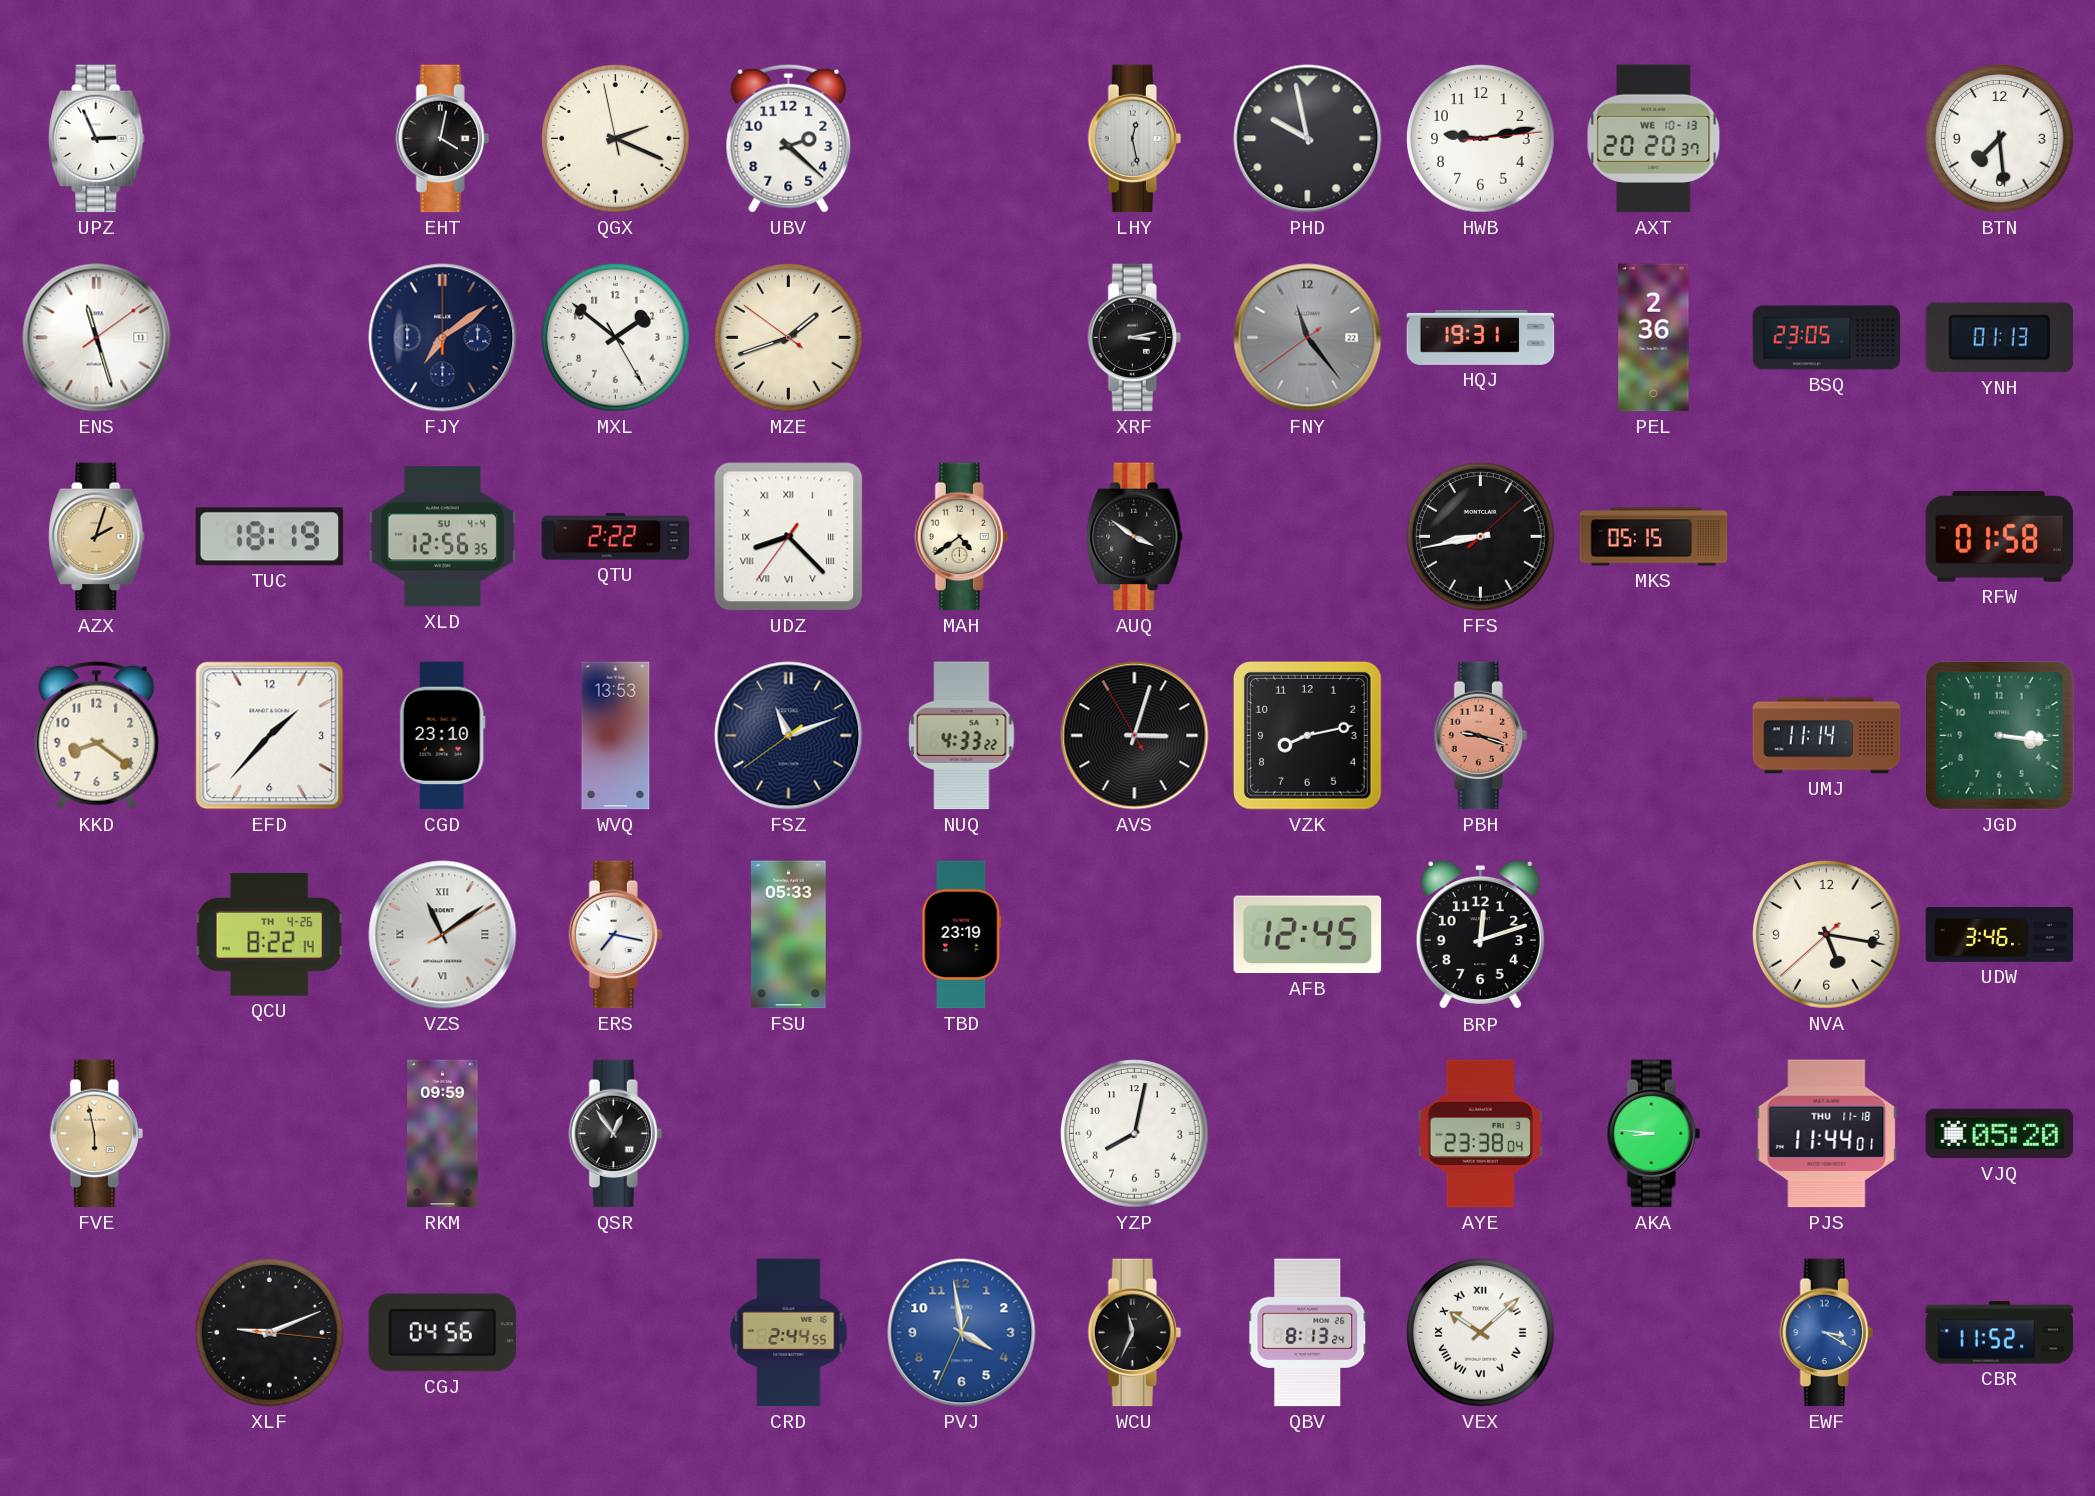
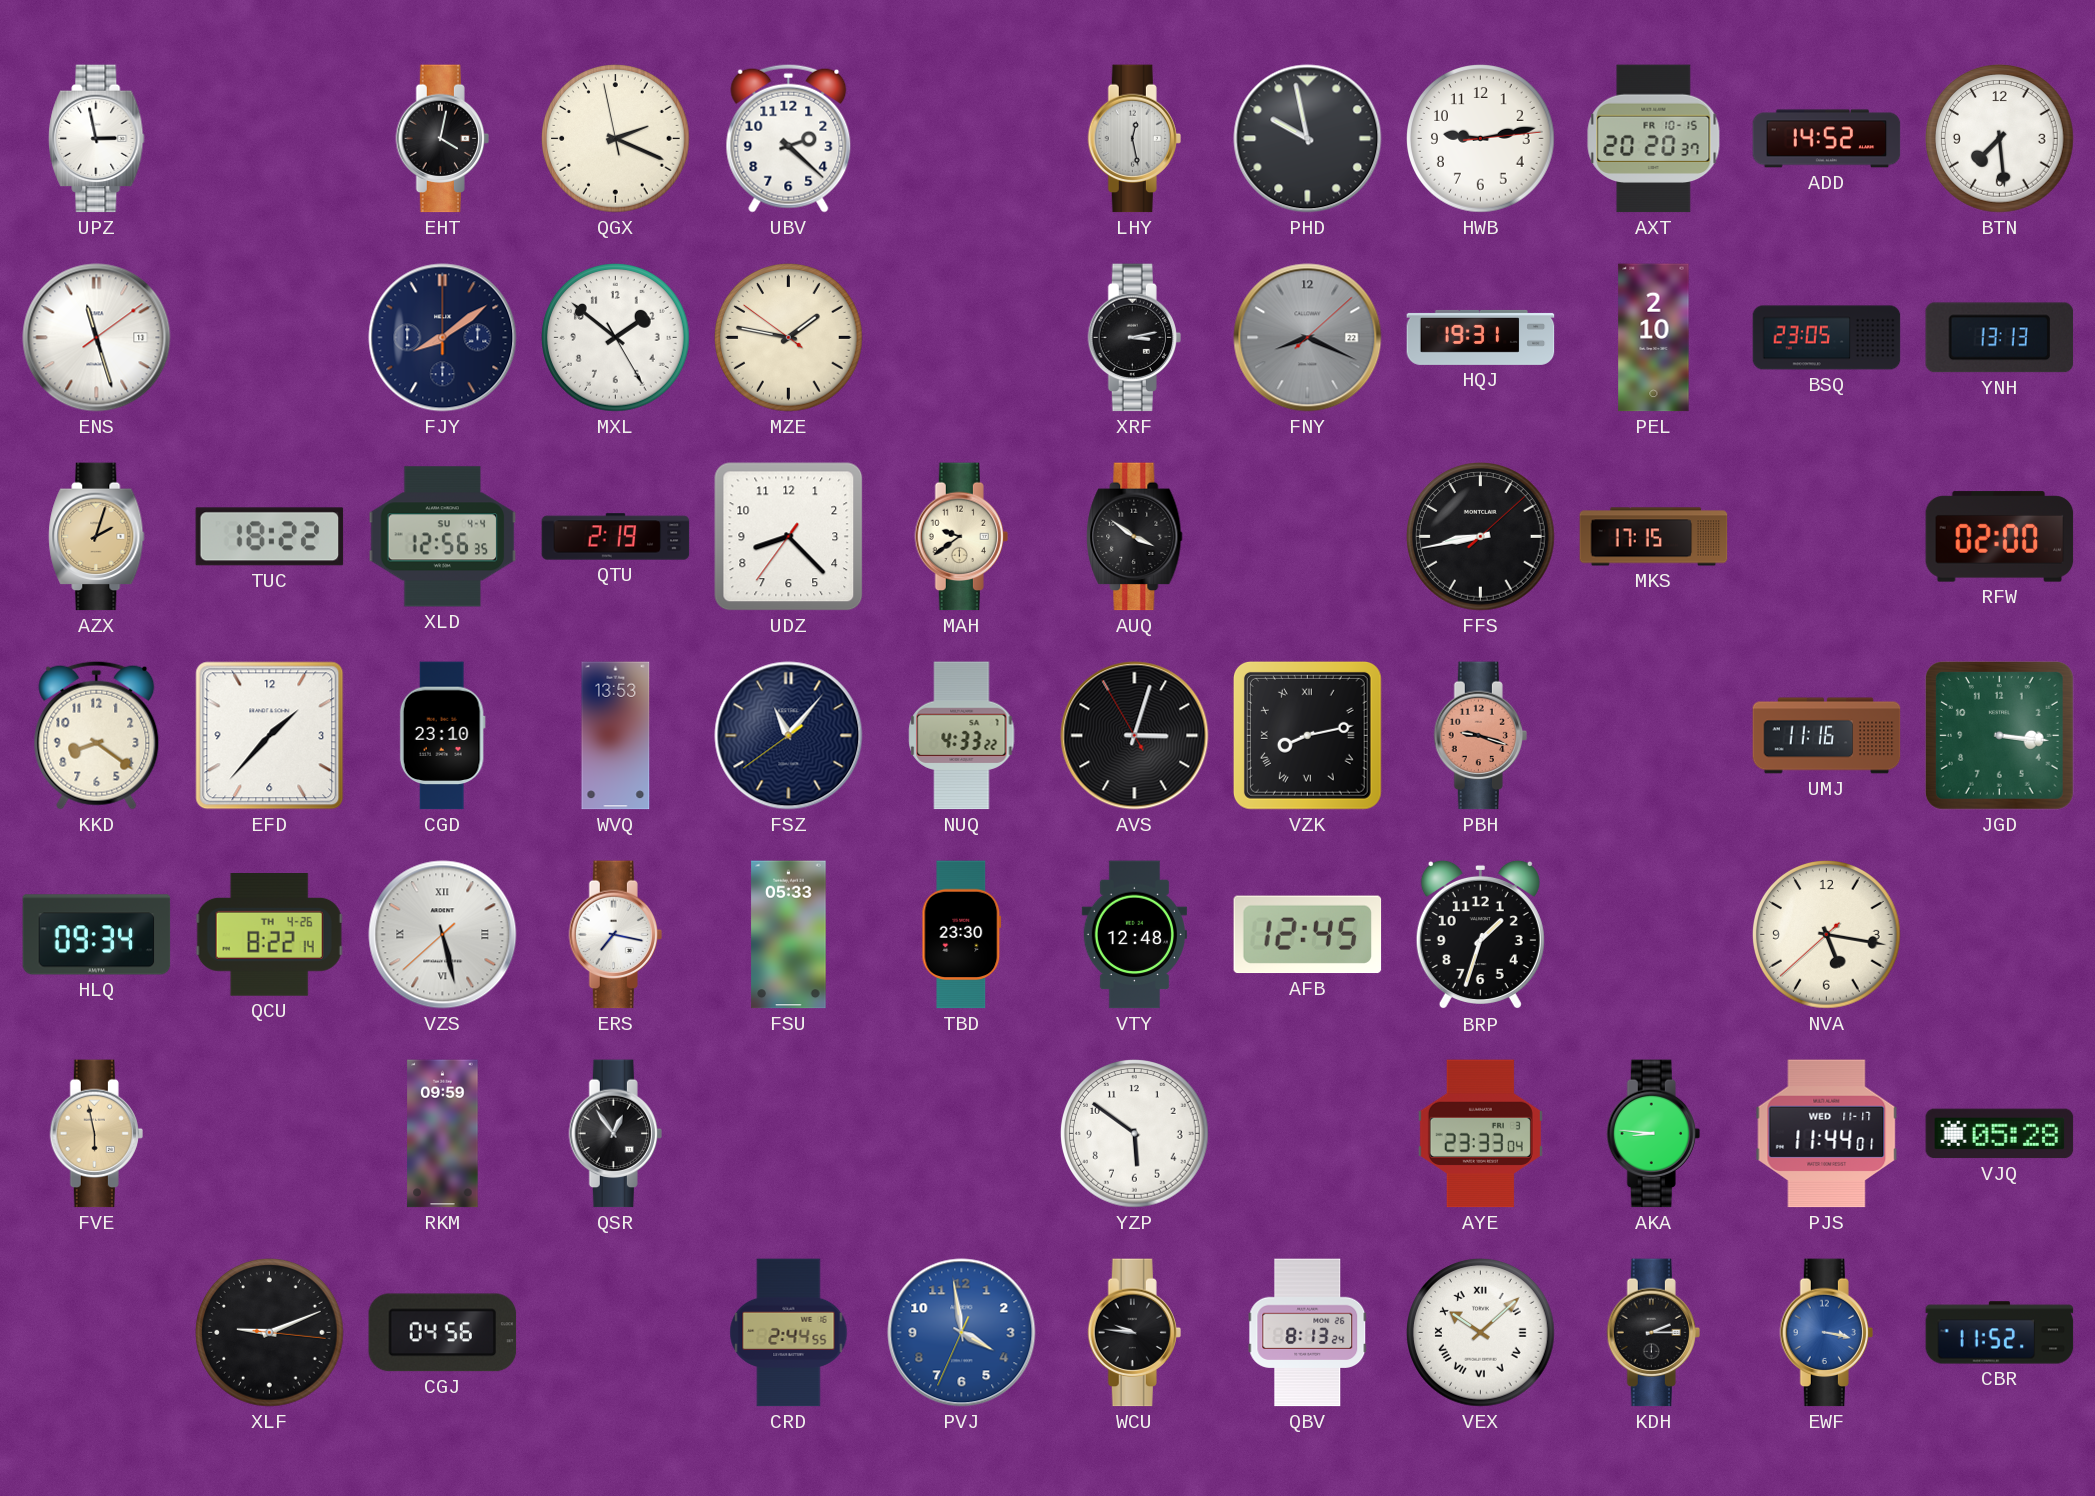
UPZ: 2:56 -> 2:58 (97, 139)
AXT date: WE 10-13 -> FR 10-15 (1654, 139)
ADD: none -> 14:52 (1827, 139)
FJY: 7:09 -> 8:09 (443, 338)
MZE: 1:41 -> 1:46 (789, 338)
FNY: 11:23 -> 8:19 (1308, 338)
PEL: 2:36 -> 2:10 (1654, 338)
YNH: 01:13 -> 13:13 (2000, 338)
TUC: 18:19 -> 18:22 (270, 537)
QTU: 2:22 -> 2:19 (616, 537)
UDZ numerals: Roman -> Arabic (789, 537)
MAH: 4:39 -> 9:39 (961, 537)
MKS: 05:15 -> 17:15 (1654, 537)
RFW: 01:58 -> 02:00 (2000, 537)
FSZ: 11:11 -> 11:06 (789, 736)
VZK numerals: Arabic -> Roman (1307, 735)
UMJ: 11:14 -> 11:16 (1827, 736)
HLQ: none -> 09:34 (97, 935)
VZS: 11:09 -> 5:27 (443, 935)
TBD: 23:19 -> 23:30 (962, 935)
VTY: none -> 12:48 (1134, 935)
BRP: 12:12 -> 1:33 (1480, 935)
UDW: 3:46 -> none (2000, 934)
YZP: 8:02 -> 5:51 (1135, 1134)
AYE: 23:38 -> 23:33 (1480, 1134)
PJS date: THU 11-18 -> WED 11-17 (1827, 1134)
VJQ: 05:20 -> 05:28 (2000, 1134)
WCU: 11:34 -> 9:46 (1134, 1333)
KDH: none -> 2:15 (1653, 1333)
EWF: 3:20 -> 3:17 (1826, 1333)
